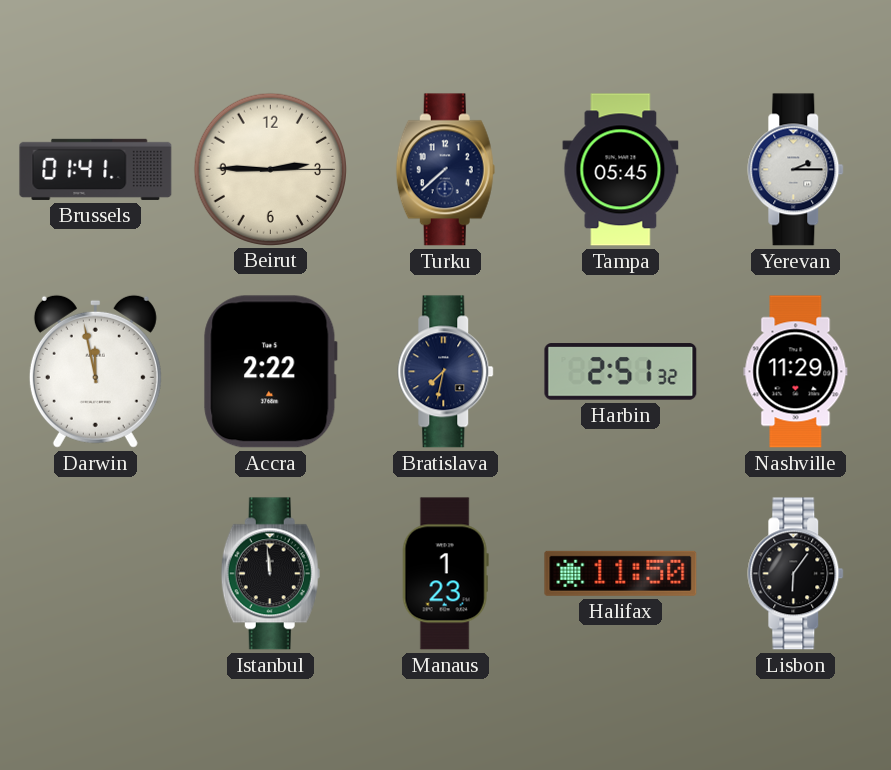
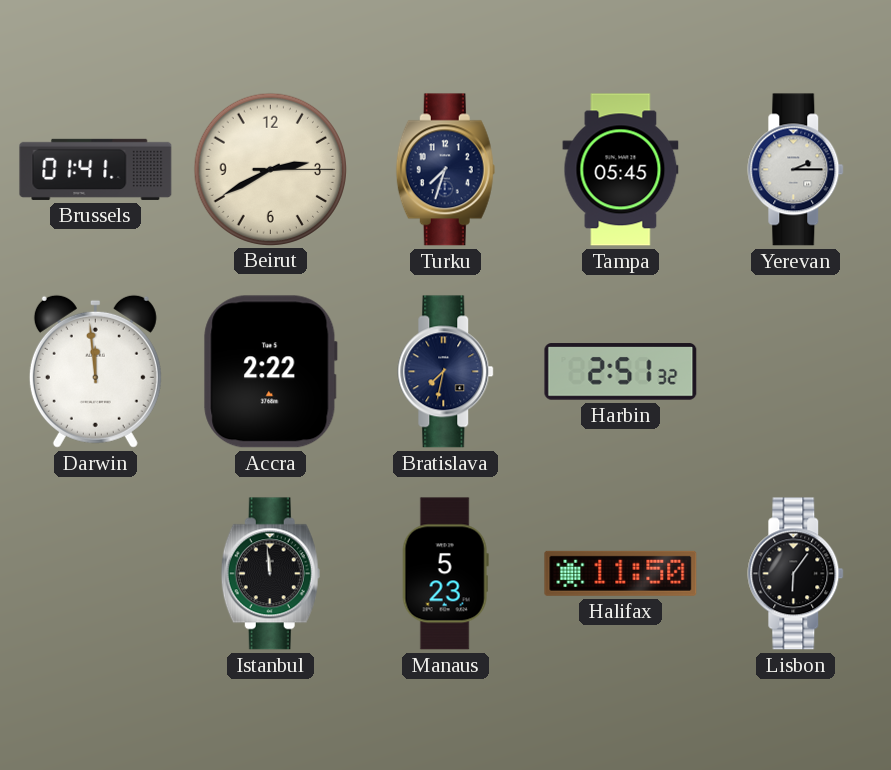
Beirut: 2:45 -> 2:40 (270, 169)
Turku: 7:38 -> 7:33 (445, 170)
Darwin: 11:58 -> 11:59 (95, 371)
Nashville: 11:29 -> none (796, 372)
Manaus: 1:23 -> 5:23 (445, 574)
